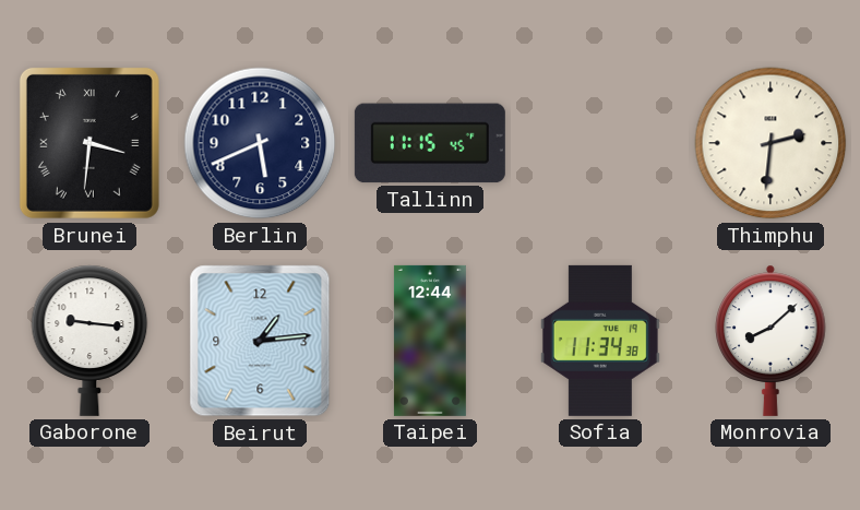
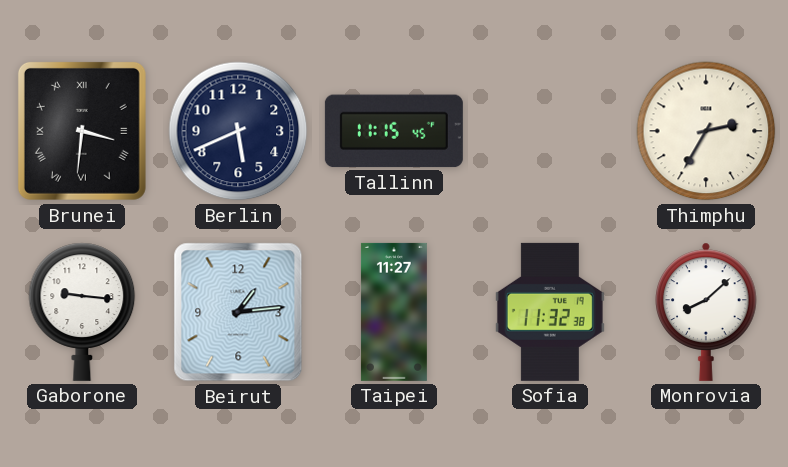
Thimphu: 2:31 -> 2:35 (706, 131)
Taipei: 12:44 -> 11:27 (394, 312)
Sofia: 11:34 -> 11:32 (550, 312)
